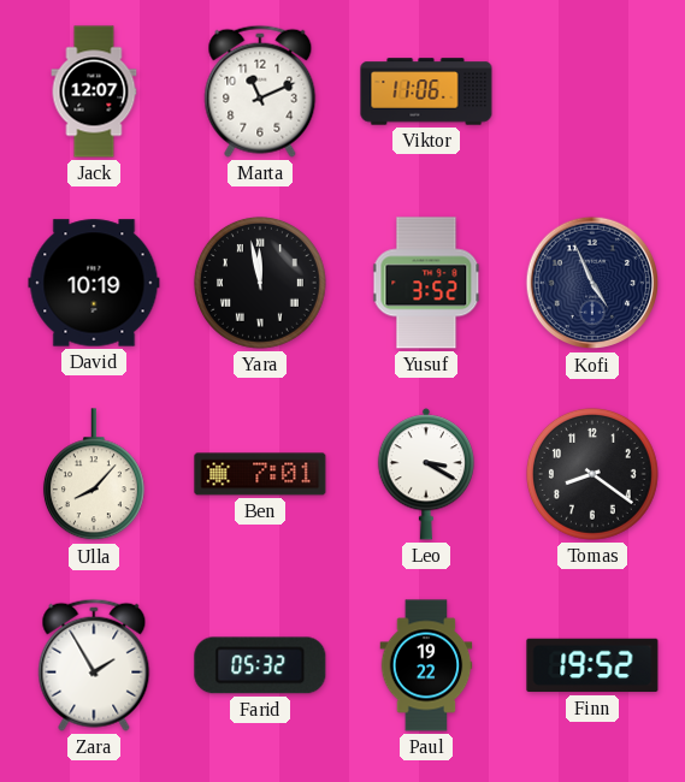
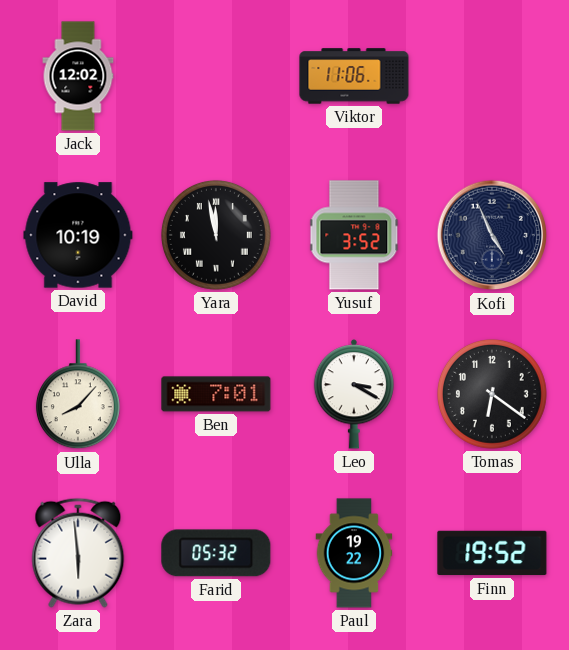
Jack: 12:07 -> 12:02 (78, 76)
Marta: 11:11 -> none (260, 91)
Tomas: 8:21 -> 6:21 (492, 394)
Zara: 1:55 -> 5:59 (78, 553)
